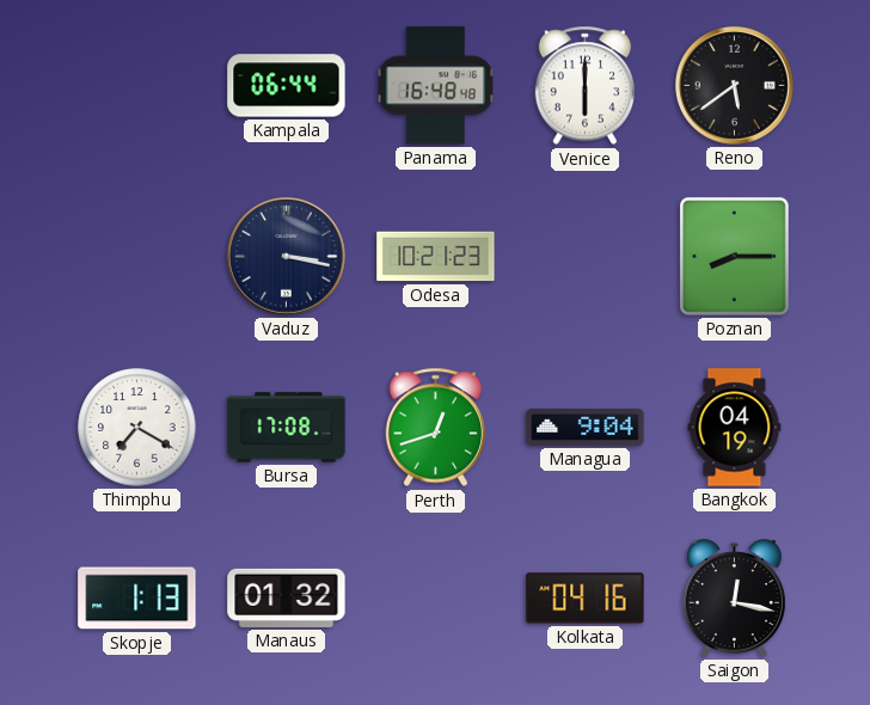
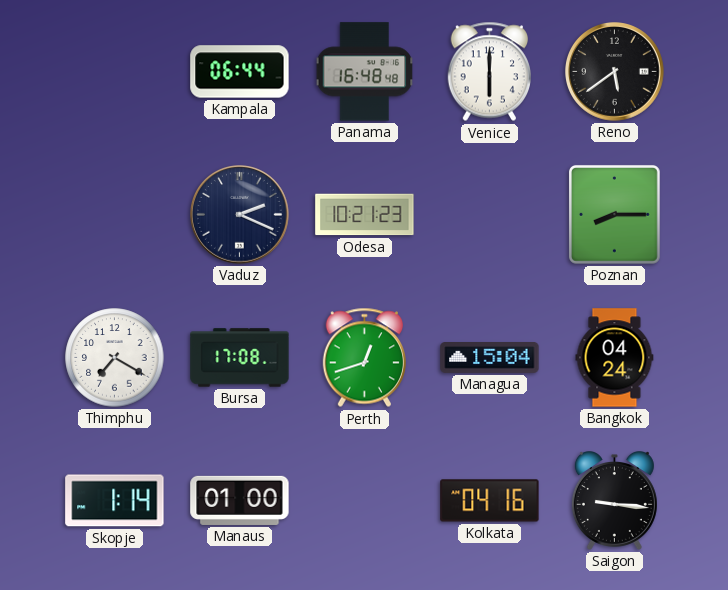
Vaduz: 3:17 -> 2:19 (240, 215)
Managua: 9:04 -> 15:04 (490, 358)
Bangkok: 04:19 -> 04:24 (615, 358)
Skopje: 1:13 -> 1:14 (115, 501)
Manaus: 01:32 -> 01:00 (240, 500)
Saigon: 12:17 -> 9:16 (614, 501)
